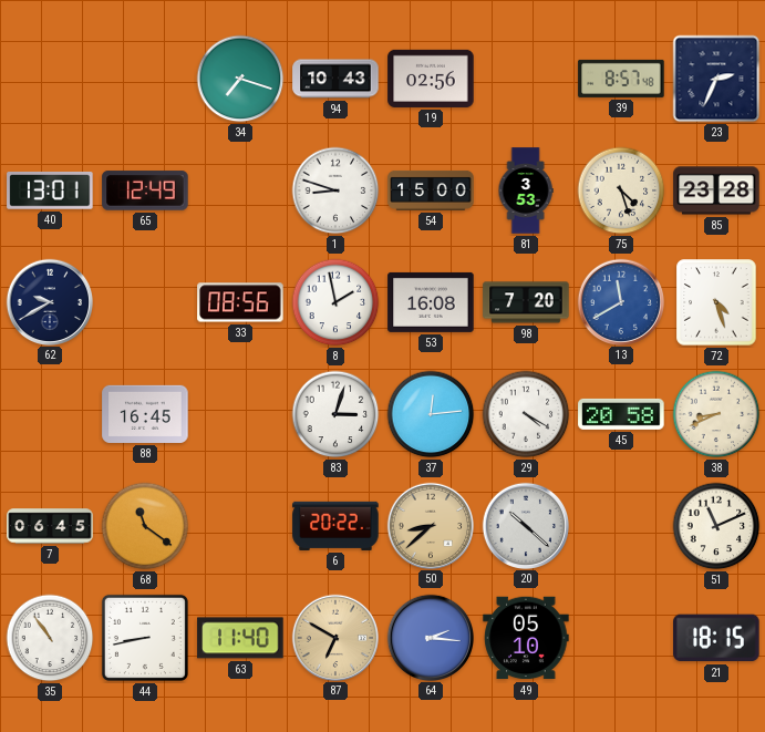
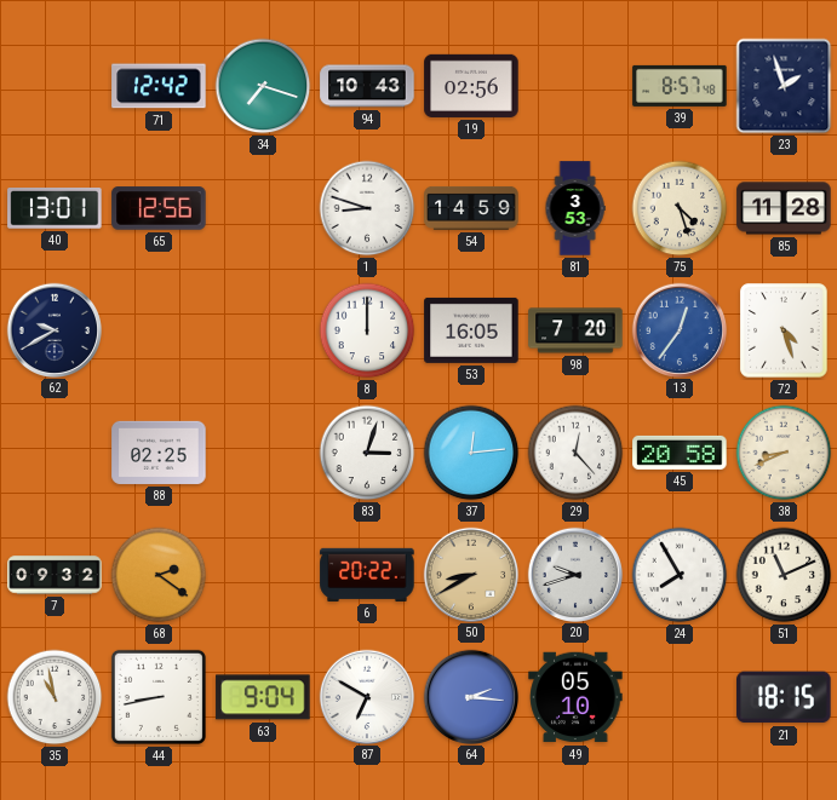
71: none -> 12:42 (159, 86)
23: 2:34 -> 1:57 (784, 86)
65: 12:49 -> 12:56 (159, 208)
54: 15:00 -> 14:59 (471, 208)
85: 23:28 -> 11:28 (784, 208)
33: 08:56 -> none (240, 302)
8: 1:58 -> 12:00 (367, 330)
53: 16:08 -> 16:05 (471, 330)
13: 11:40 -> 12:36 (678, 329)
88: 16:45 -> 02:25 (159, 453)
29: 4:20 -> 12:23 (575, 453)
7: 06:45 -> 09:32 (55, 575)
68: 11:21 -> 2:21 (159, 575)
50: 8:38 -> 8:40 (470, 574)
20: 10:22 -> 9:42 (574, 574)
24: none -> 7:55 (680, 575)
35: 10:54 -> 10:58 (55, 697)
63: 11:40 -> 9:04 (263, 697)
87 dial: champagne -> white (366, 696)
